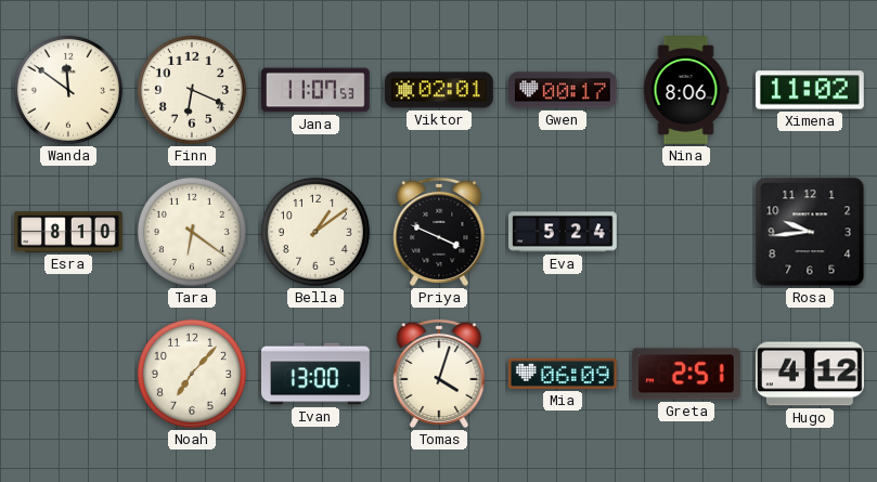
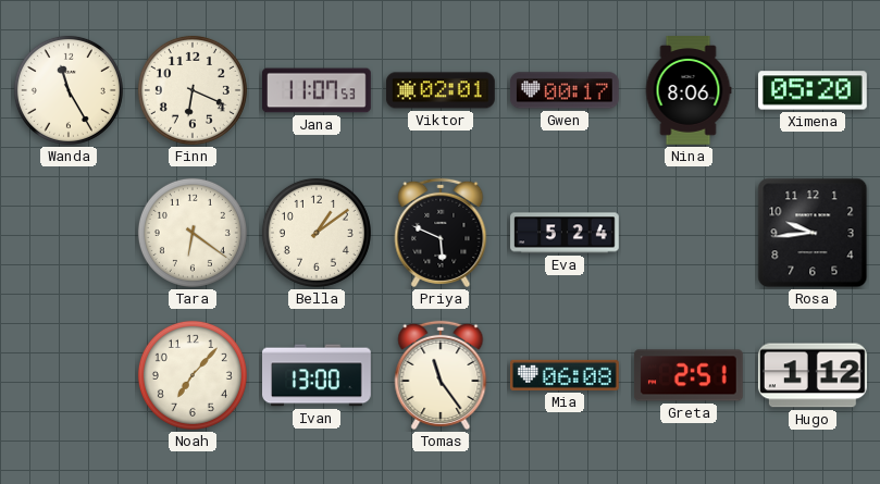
Wanda: 11:51 -> 11:25 (69, 90)
Ximena: 11:02 -> 05:20 (814, 90)
Esra: 8:10 -> none (68, 232)
Priya: 3:49 -> 5:49 (441, 233)
Tomas: 4:03 -> 11:24 (441, 375)
Mia: 06:09 -> 06:08 (565, 375)
Hugo: 4:12 -> 1:12 (813, 375)
